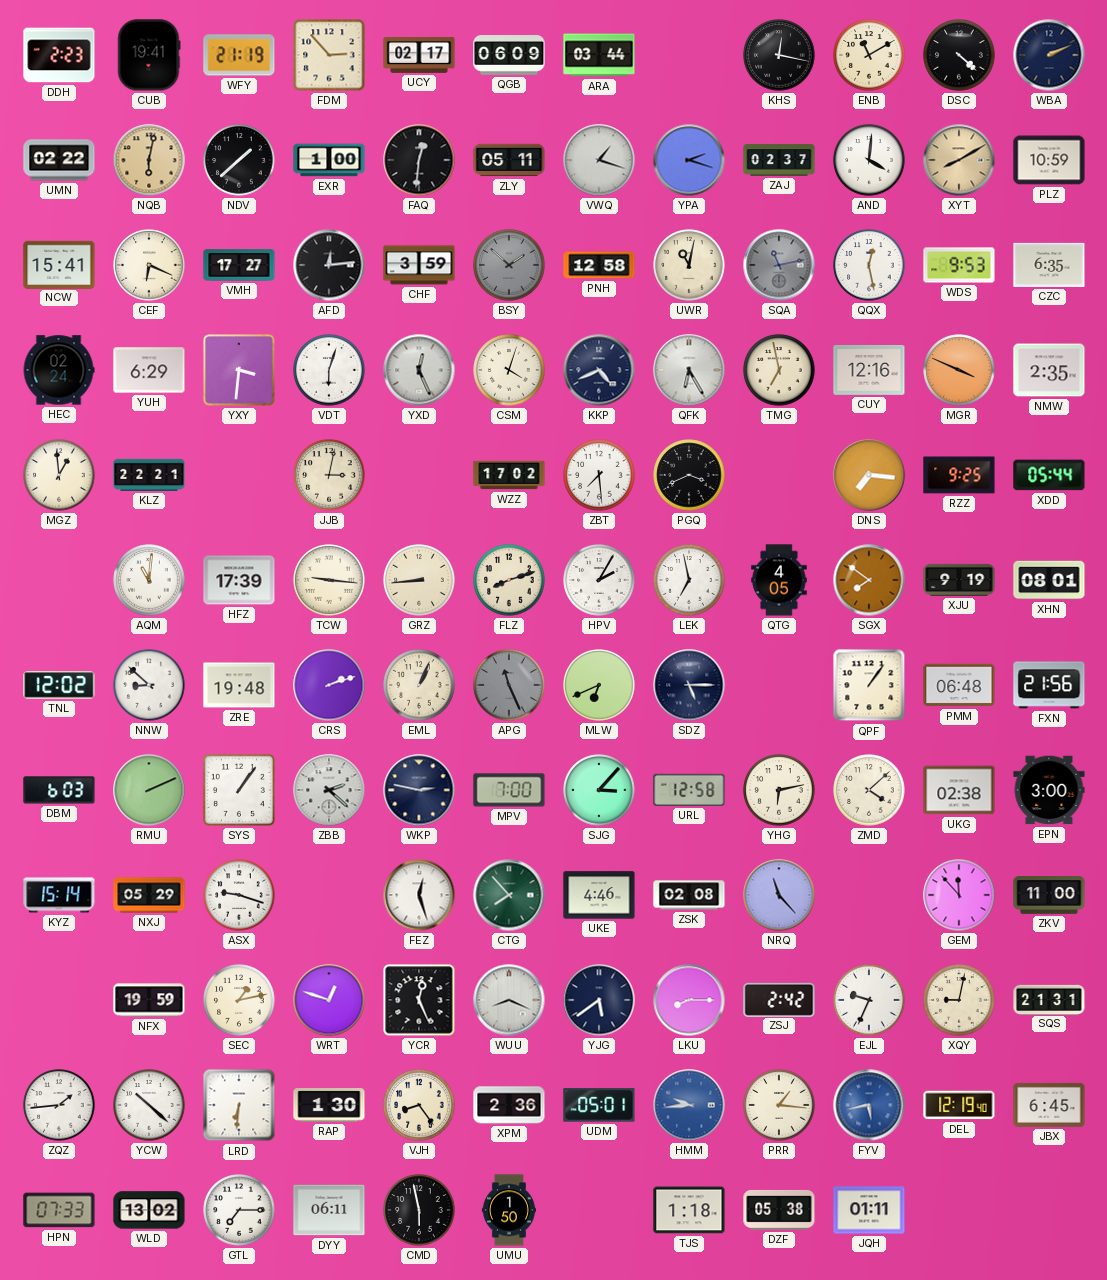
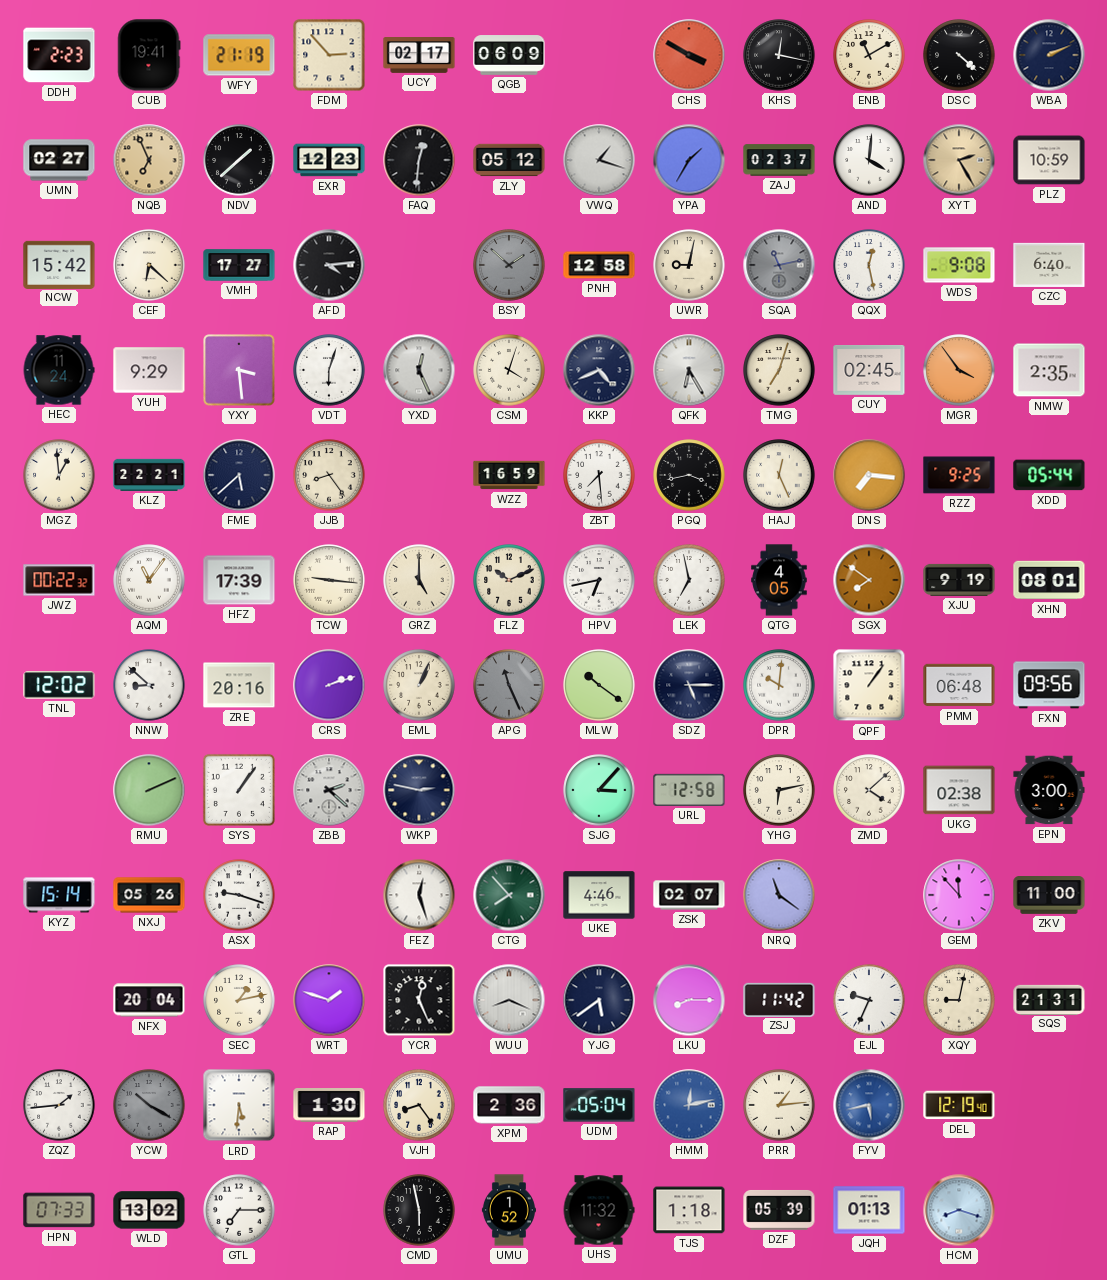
ARA: 03:44 -> none (599, 55)
CHS: none -> 3:50 (689, 55)
UMN: 02:22 -> 02:27 (59, 160)
NQB: 6:02 -> 6:56 (149, 160)
EXR: 1:00 -> 12:23 (329, 160)
ZLY: 05:11 -> 05:12 (509, 160)
YPA: 2:18 -> 1:35 (689, 160)
XYT: 8:10 -> 2:25 (959, 160)
NCW: 15:41 -> 15:42 (59, 264)
CEF: 6:19 -> 6:22 (149, 265)
AFD: 12:14 -> 4:14 (329, 265)
CHF: 3:59 -> none (419, 265)
UWR: 11:02 -> 9:02 (689, 265)
WDS: 9:53 -> 9:08 (959, 265)
CZC: 6:35 -> 6:40 (1049, 265)
HEC: 02:24 -> 11:24 (59, 370)
YUH: 6:29 -> 9:29 (149, 370)
YXY: 3:31 -> 3:29 (239, 370)
TMG: 6:58 -> 7:03 (779, 370)
CUY: 12:16 -> 02:45 (869, 371)
MGR: 3:49 -> 3:54 (959, 370)
FME: none -> 5:38 (239, 475)
JJB: 3:02 -> 8:24 (329, 475)
WZZ: 17:02 -> 16:59 (509, 475)
PGQ: 3:41 -> 3:43 (689, 475)
HAJ: none -> 12:26 (779, 475)
JWZ: none -> 00:22 (59, 580)
AQM: 11:01 -> 11:06 (149, 580)
GRZ: 8:44 -> 5:00 (419, 580)
FLZ: 8:12 -> 10:11 (509, 580)
HPV: 2:05 -> 6:43 (599, 580)
ZRE: 19:48 -> 20:16 (239, 685)
MLW: 6:41 -> 10:21 (599, 685)
DPR: none -> 10:01 (779, 685)
FXN: 21:56 -> 09:56 (1049, 685)
DBM: 6:03 -> none (59, 790)
MPV: 7:00 -> none (509, 790)
NXJ: 05:29 -> 05:26 (149, 895)
ZSK: 02:08 -> 02:07 (689, 895)
NRQ: 11:23 -> 11:21 (779, 895)
NFX: 19:59 -> 20:04 (149, 1000)
WRT: 12:48 -> 1:48 (329, 1000)
ZSJ: 2:42 -> 11:42 (779, 999)
YCW: 10:22 -> 10:20 (149, 1105)
YCW dial: white -> grey (149, 1105)
LRD: 6:31 -> 5:31 (239, 1105)
UDM: 05:01 -> 05:04 (599, 1105)
HMM: 9:44 -> 12:13 (689, 1105)
PRR: 1:16 -> 1:14 (779, 1105)
JBX: 6:45 -> none (1049, 1105)
DYY: 06:11 -> none (329, 1210)
UMU: 1:50 -> 1:52 (509, 1210)
UHS: none -> 11:32 (599, 1210)
DZF: 05:38 -> 05:39 (779, 1210)
JQH: 01:11 -> 01:13 (869, 1210)
HCM: none -> 8:18 (959, 1210)
